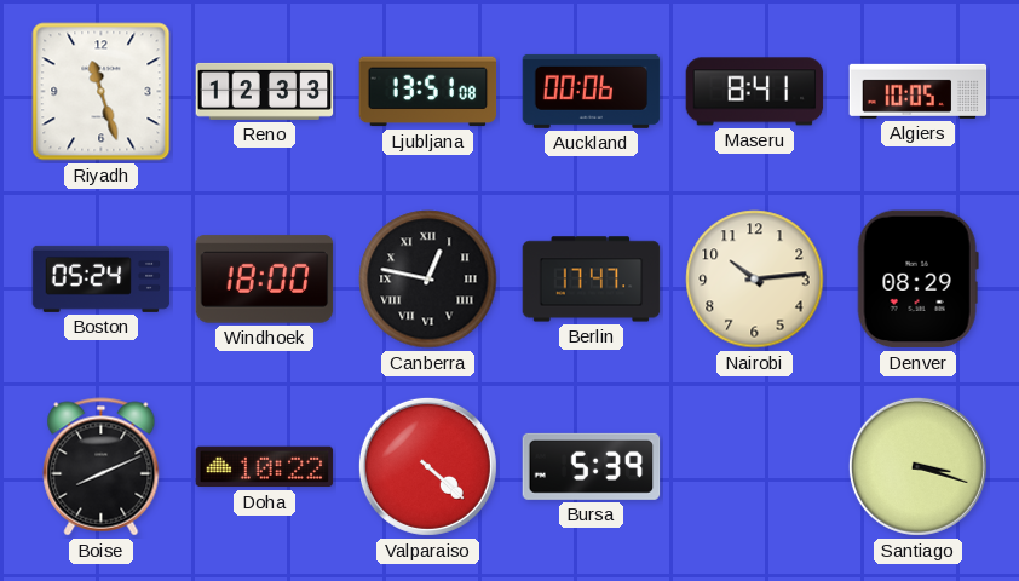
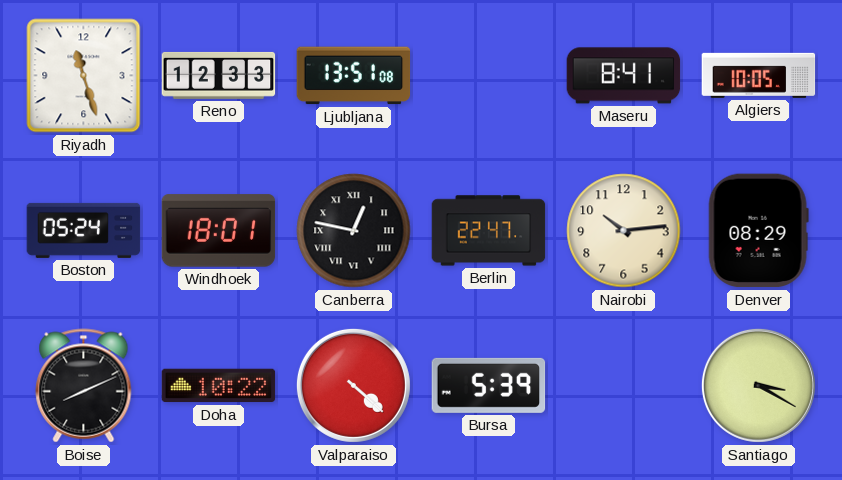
Auckland: 00:06 -> none (592, 91)
Windhoek: 18:00 -> 18:01 (219, 231)
Berlin: 17:47 -> 22:47 (489, 231)
Santiago: 3:18 -> 3:20 (758, 385)
